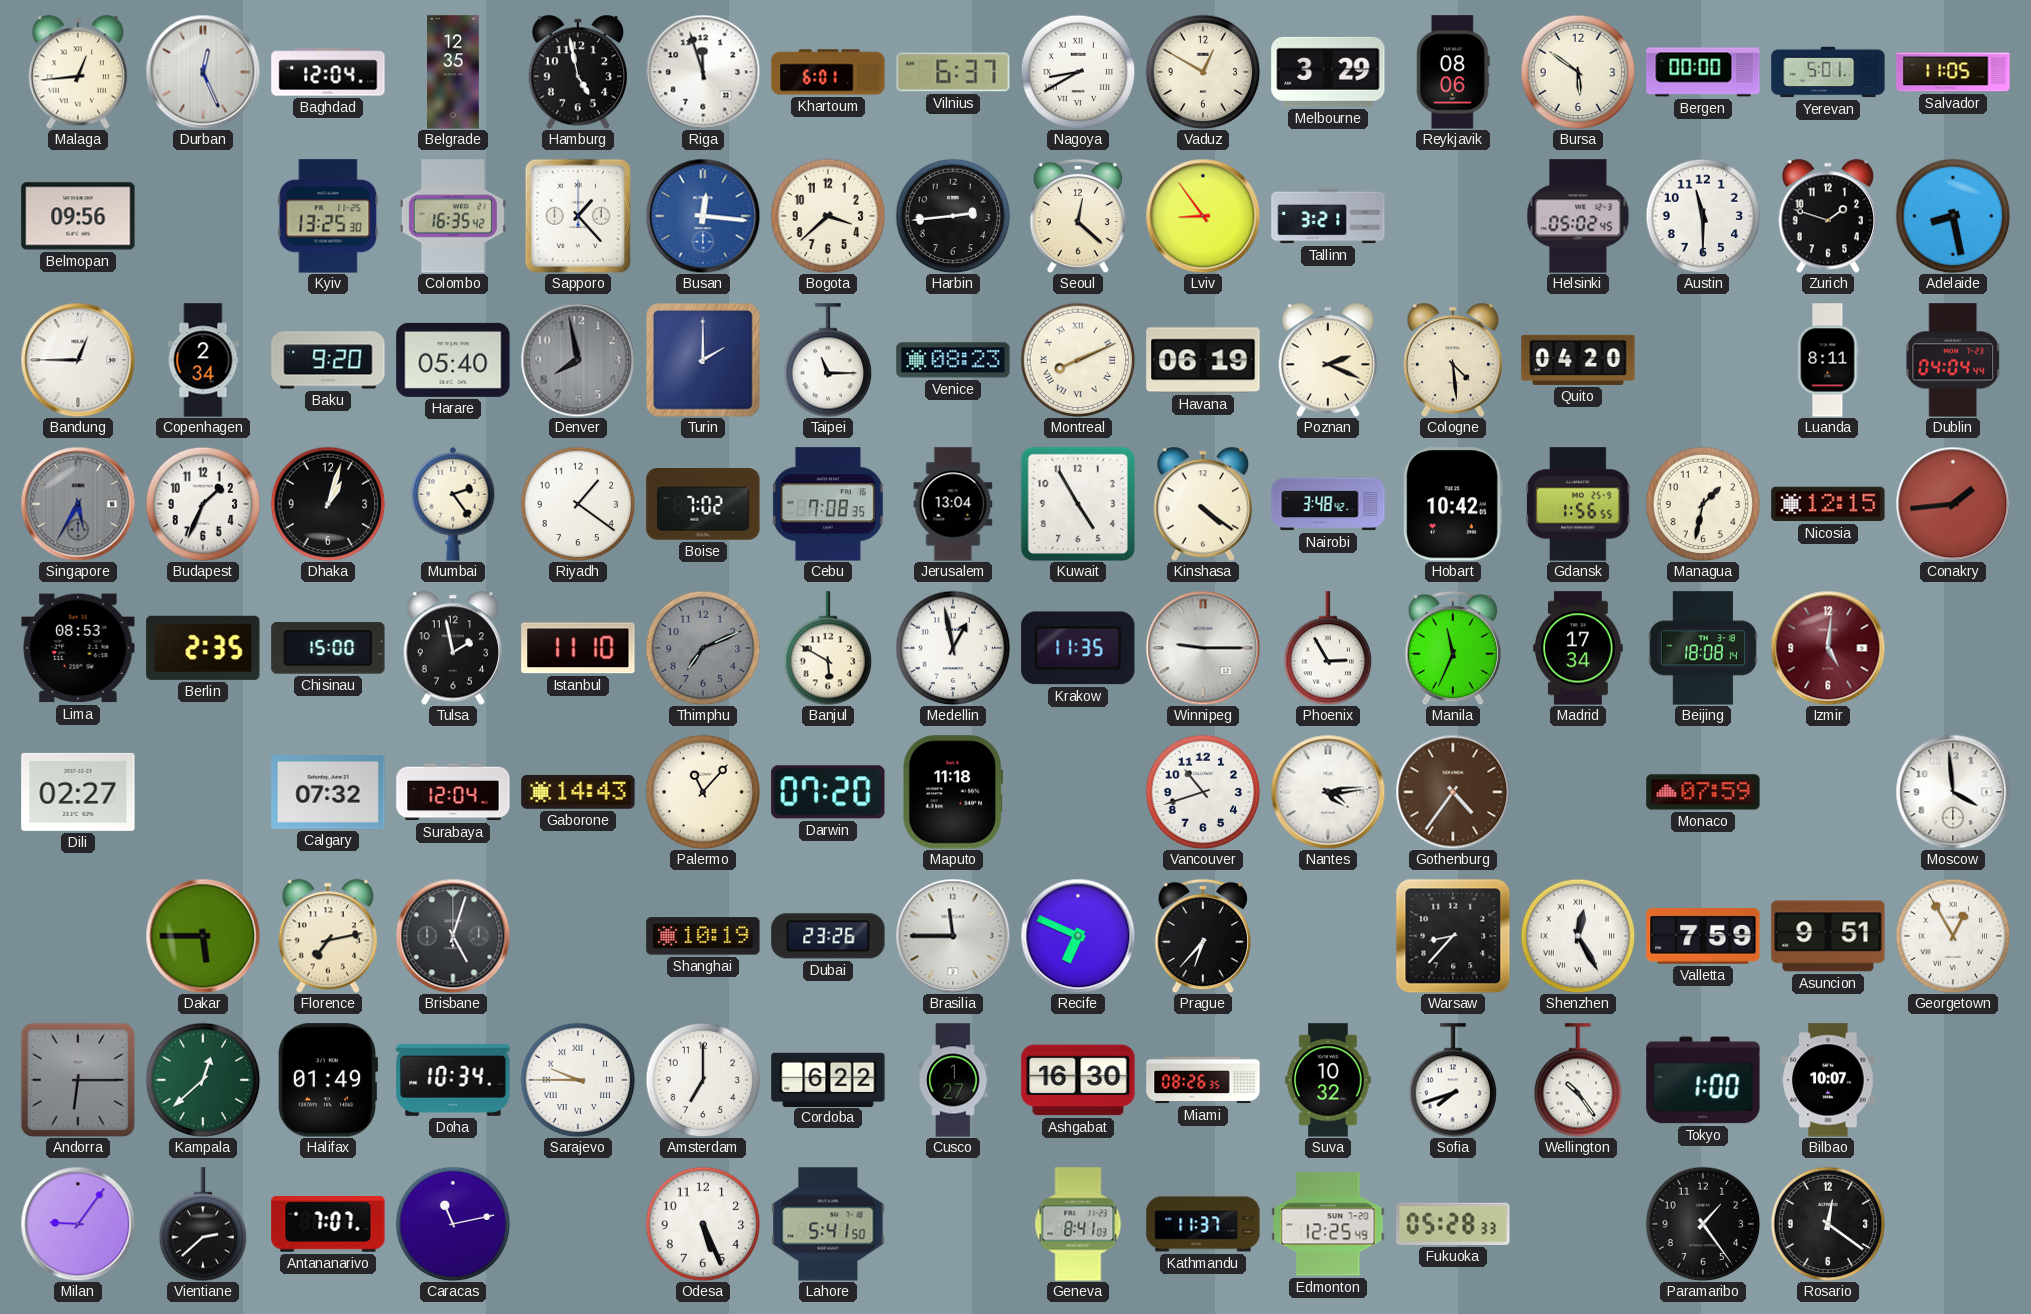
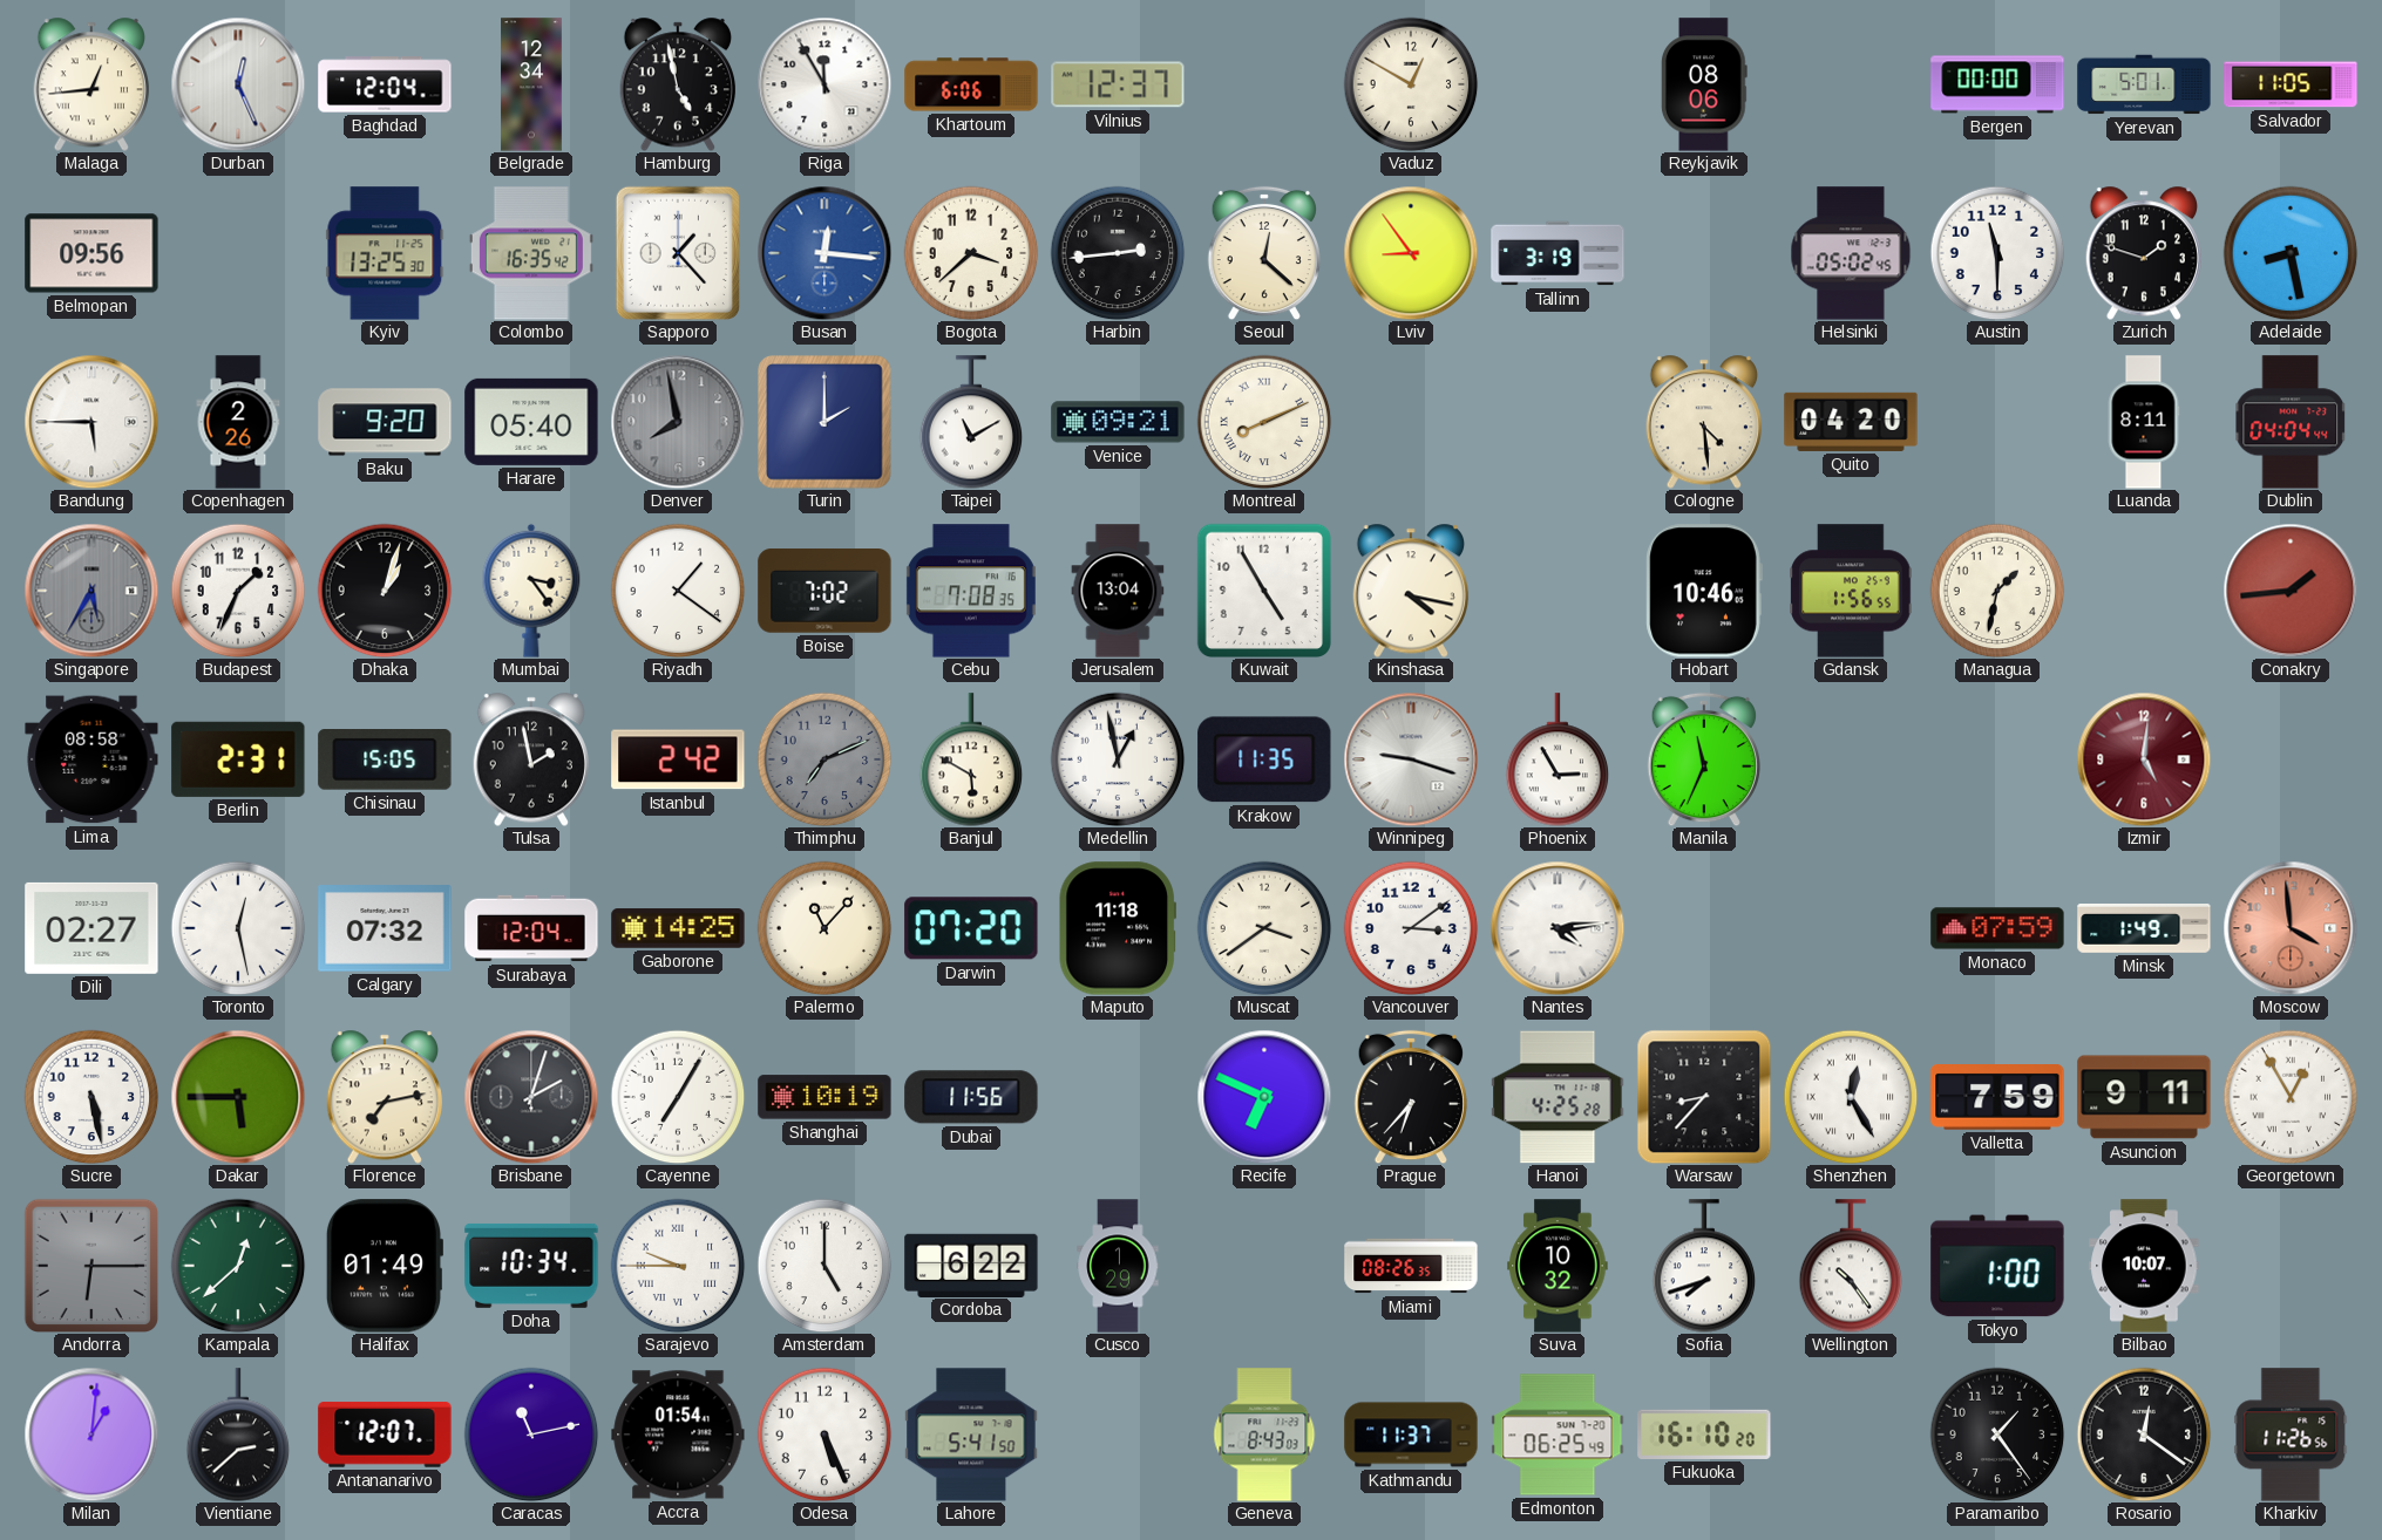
Belgrade: 12:35 -> 12:34 (531, 84)
Riga: 11:57 -> 11:55 (824, 84)
Khartoum: 6:01 -> 6:06 (971, 84)
Vilnius: 6:37 -> 12:37 (1118, 84)
Nagoya: 8:40 -> none (1078, 72)
Melbourne: 3:29 -> none (1328, 72)
Bursa: 5:51 -> none (1578, 72)
Tallinn: 3:21 -> 3:19 (1558, 253)
Bandung: 12:45 -> 5:45 (91, 422)
Copenhagen: 2:34 -> 2:26 (238, 422)
Taipei: 11:15 -> 11:10 (971, 422)
Venice: 08:23 -> 09:21 (1118, 422)
Havana: 06:19 -> none (1203, 360)
Poznan: 2:19 -> none (1327, 360)
Mumbai: 2:24 -> 3:24 (531, 591)
Kinshasa: 4:21 -> 4:17 (1410, 591)
Nairobi: 3:48 -> none (1328, 504)
Hobart: 10:42 -> 10:46 (1704, 591)
Nicosia: 12:15 -> none (1828, 504)
Lima: 08:53 -> 08:58 (91, 759)
Berlin: 2:35 -> 2:31 (238, 759)
Chisinau: 15:00 -> 15:05 (385, 761)
Istanbul: 11:10 -> 2:42 (678, 759)
Winnipeg: 9:15 -> 9:18 (1411, 759)
Madrid: 17:34 -> none (1578, 648)
Beijing: 18:08 -> none (1703, 648)
Toronto: none -> 12:28 (238, 928)
Gaborone: 14:43 -> 14:25 (678, 928)
Muscat: none -> 3:39 (1264, 928)
Vancouver: 10:42 -> 3:09 (1411, 928)
Gothenburg: 4:36 -> none (1453, 792)
Minsk: none -> 1:49 (2144, 929)
Moscow dial: white -> salmon (2291, 928)
Sucre: none -> 5:28 (91, 1097)
Brisbane: 5:03 -> 2:03 (531, 1097)
Cayenne: none -> 7:05 (678, 1097)
Dubai: 23:26 -> 11:56 (971, 1097)
Brasilia: 11:45 -> none (953, 936)
Hanoi: none -> 4:25 (1558, 1097)
Asuncion: 9:51 -> 9:11 (2144, 1097)
Amsterdam: 7:00 -> 5:00 (824, 1266)
Cusco: 1:27 -> 1:29 (1118, 1266)
Ashgabat: 16:30 -> none (1078, 1080)
Milan: 9:06 -> 1:01 (91, 1435)
Antananarivo: 7:07 -> 12:07 (385, 1435)
Accra: none -> 01:54 (678, 1435)
Geneva: 8:41 -> 8:43 (1264, 1435)
Edmonton: 12:25 -> 06:25 (1558, 1435)
Fukuoka: 05:28 -> 16:10 (1704, 1435)
Kharkiv: none -> 11:26 (2291, 1435)
